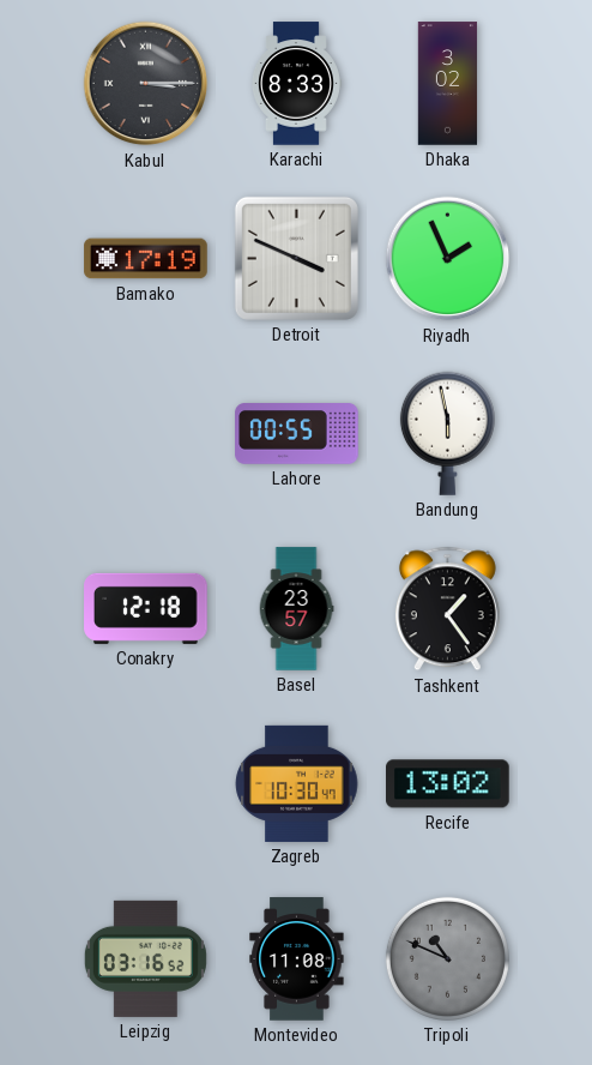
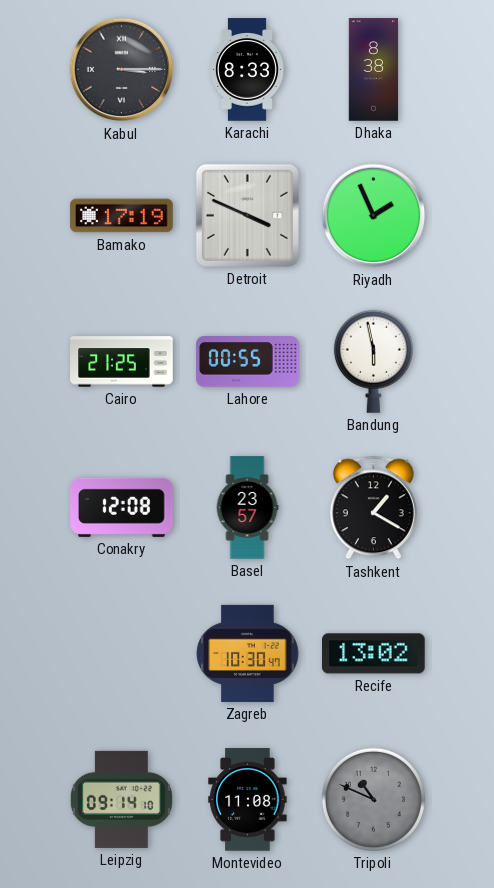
Dhaka: 3:02 -> 8:38 (374, 70)
Cairo: none -> 21:25 (122, 362)
Conakry: 12:18 -> 12:08 (122, 507)
Tashkent: 1:24 -> 1:20 (373, 508)
Leipzig: 03:16 -> 09:14 (121, 799)
